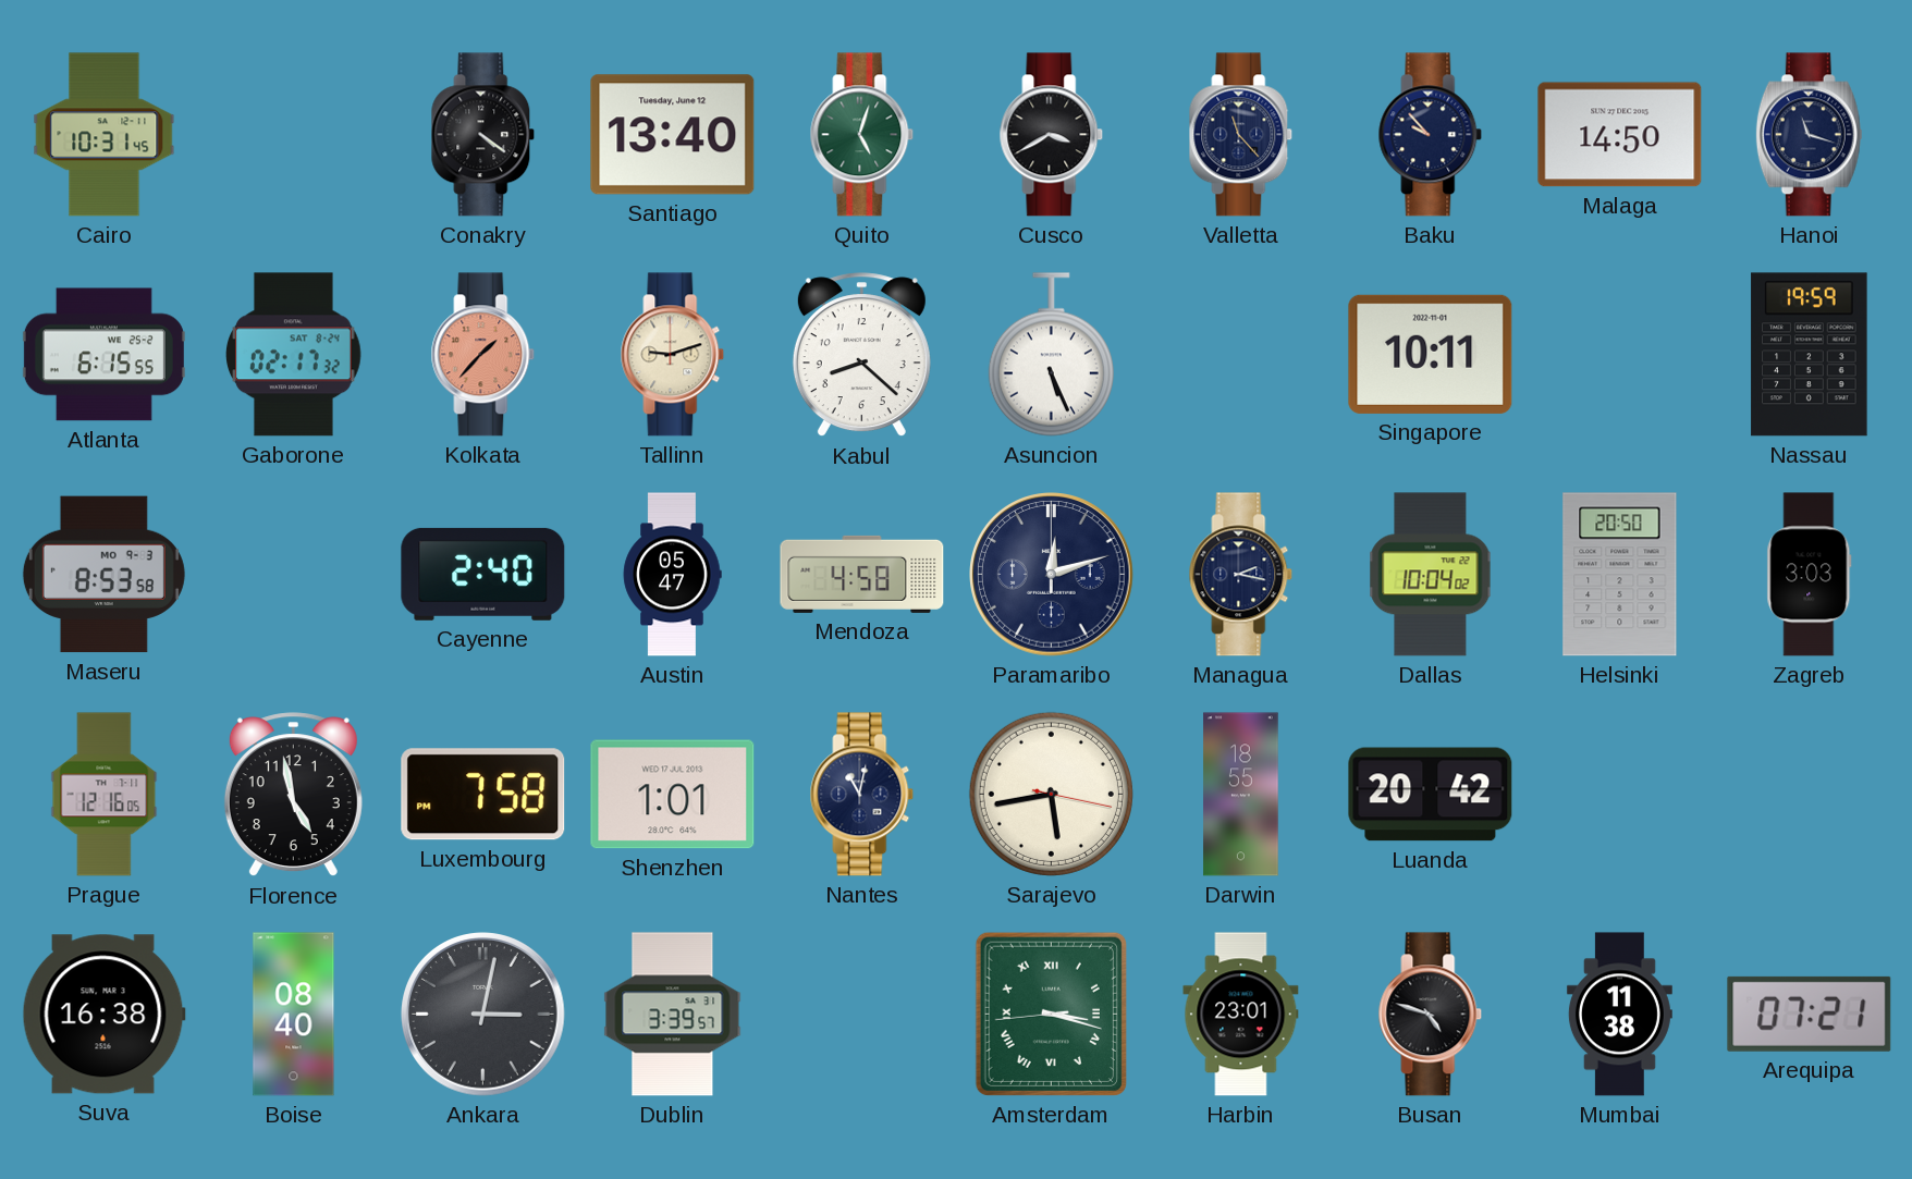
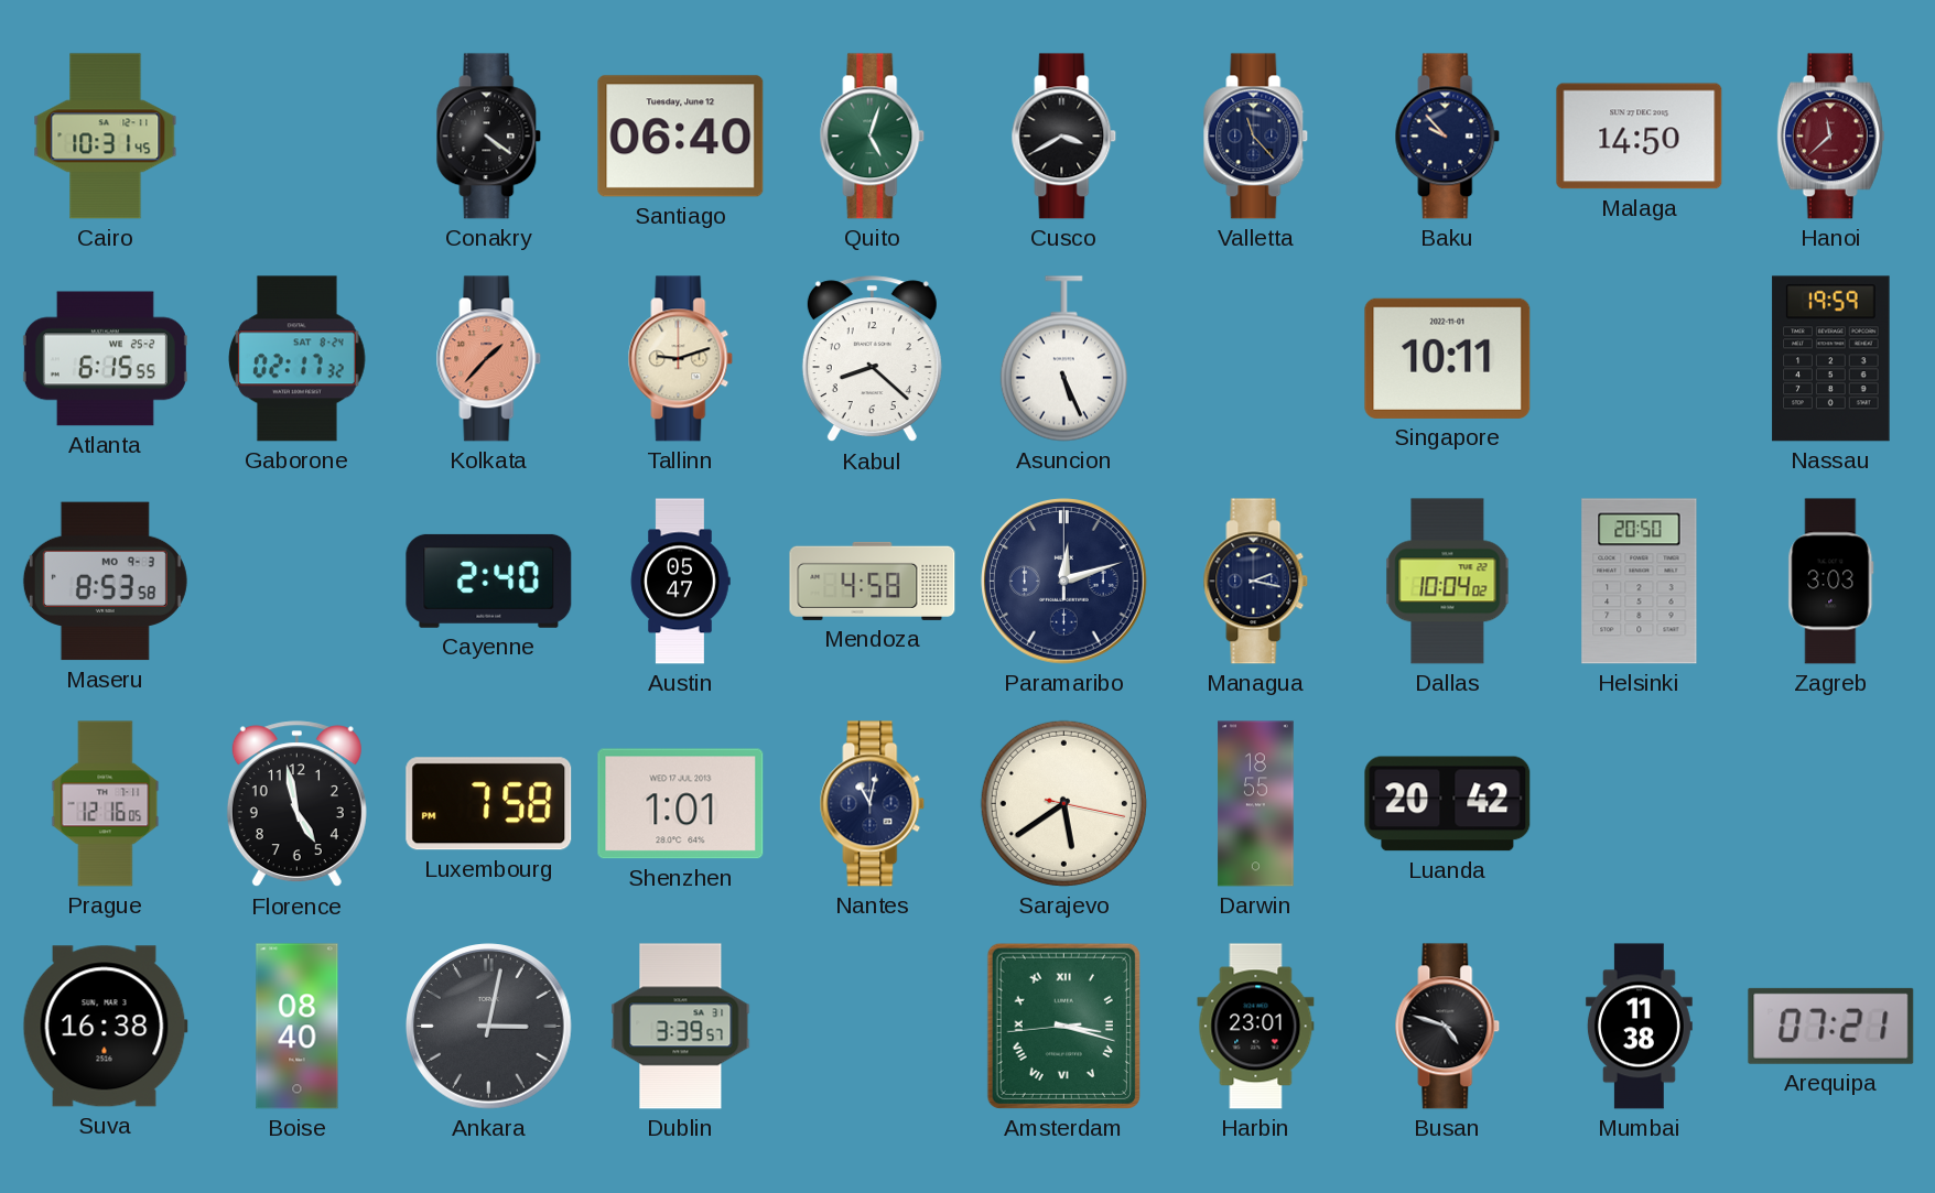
Santiago: 13:40 -> 06:40 (681, 137)
Hanoi: 11:18 -> 11:38 (1830, 137)
Hanoi dial: navy -> burgundy (1830, 137)
Sarajevo: 5:43 -> 5:39 (1063, 803)
